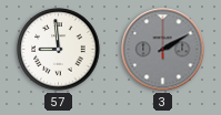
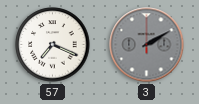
57: 8:59 -> 7:19 (53, 45)
